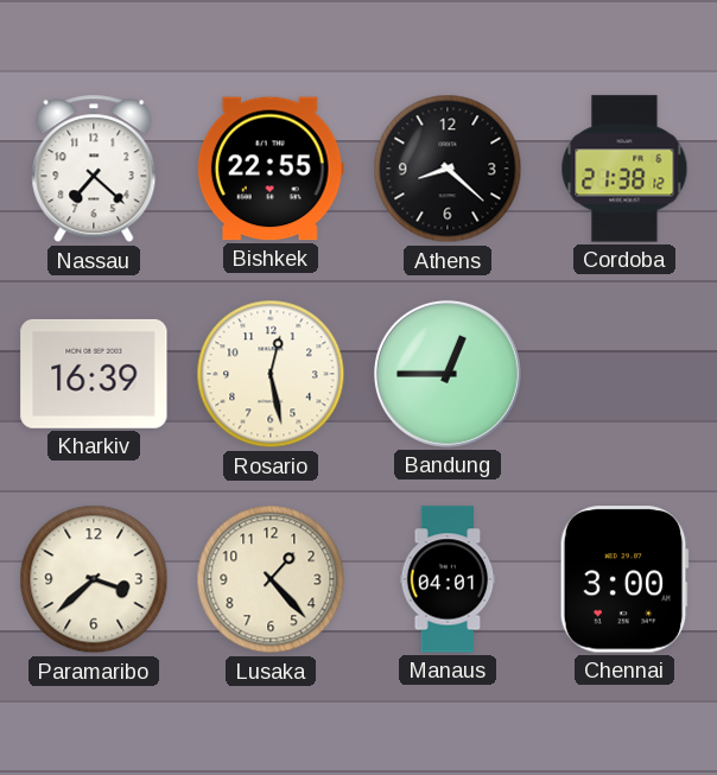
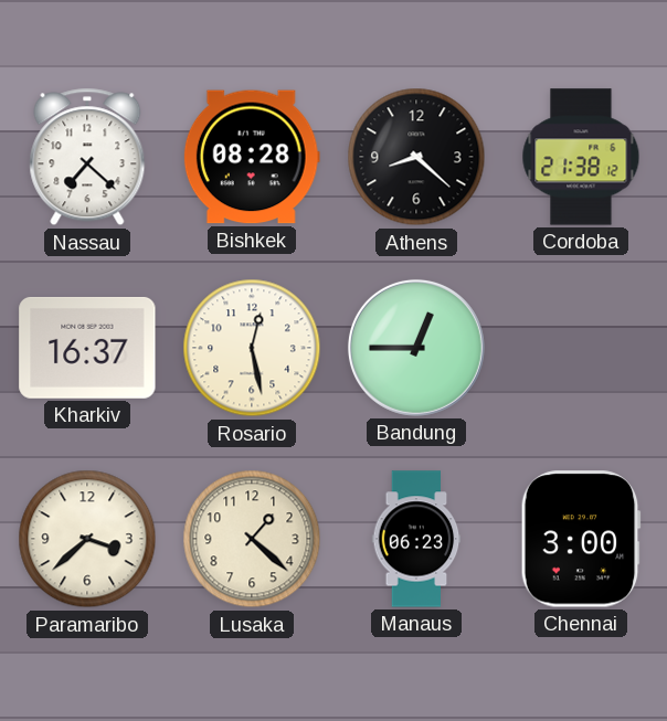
Bishkek: 22:55 -> 08:28 (252, 157)
Kharkiv: 16:39 -> 16:37 (87, 348)
Lusaka: 1:23 -> 1:22 (252, 539)
Manaus: 04:01 -> 06:23 (416, 539)
